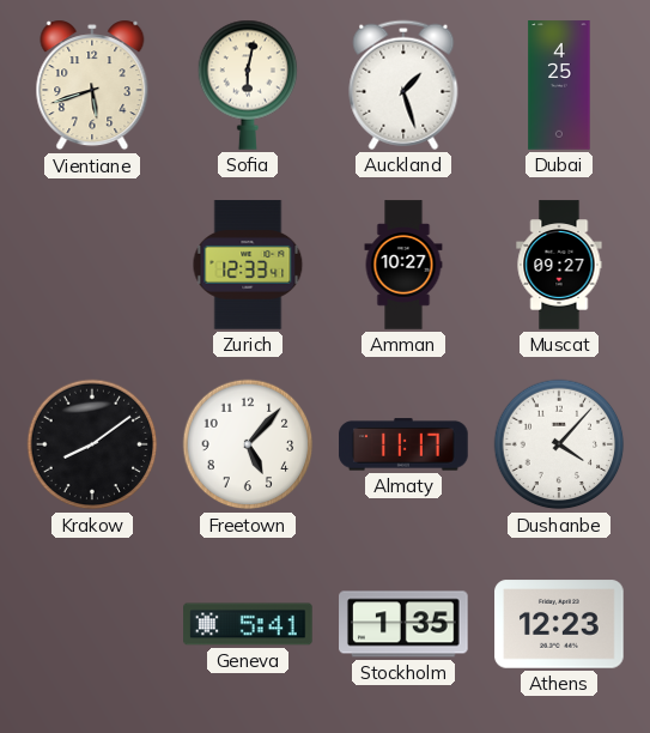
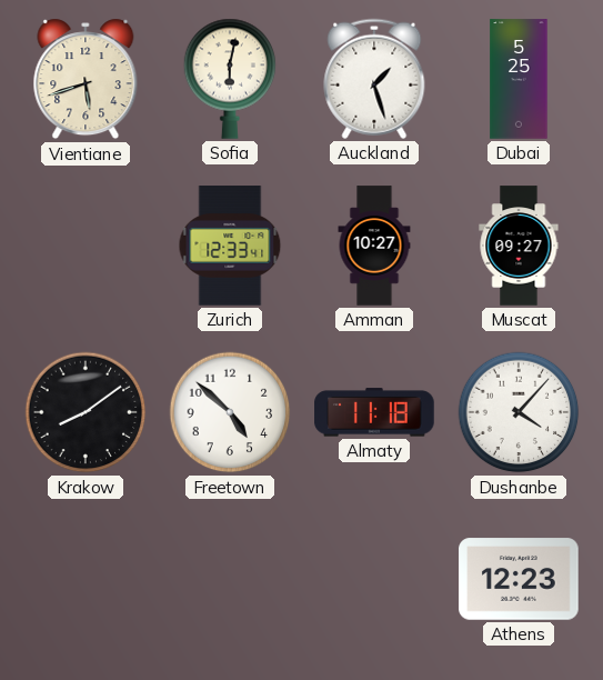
Dubai: 4:25 -> 5:25 (519, 79)
Freetown: 5:07 -> 4:52 (230, 412)
Almaty: 11:17 -> 11:18 (374, 412)
Geneva: 5:41 -> none (248, 624)
Stockholm: 1:35 -> none (403, 624)
